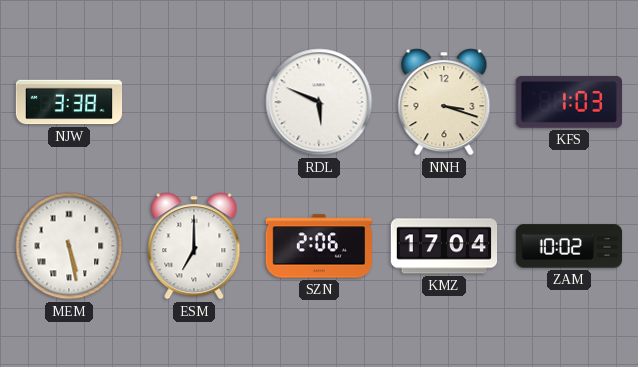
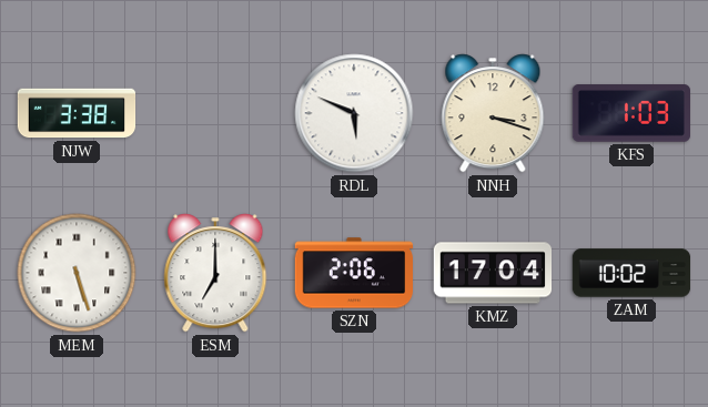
MEM: 5:28 -> 5:27 (77, 273)
